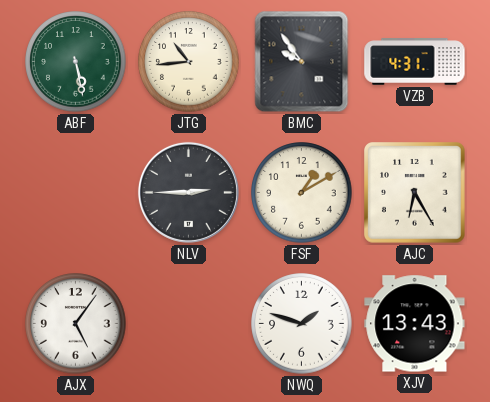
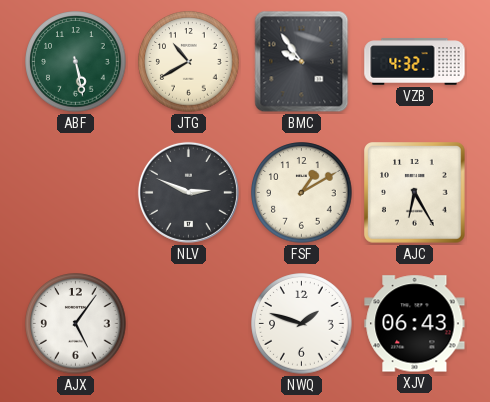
JTG: 10:44 -> 10:40 (189, 62)
VZB: 4:31 -> 4:32 (415, 62)
NLV: 2:45 -> 2:49 (188, 192)
XJV: 13:43 -> 06:43 (415, 324)
